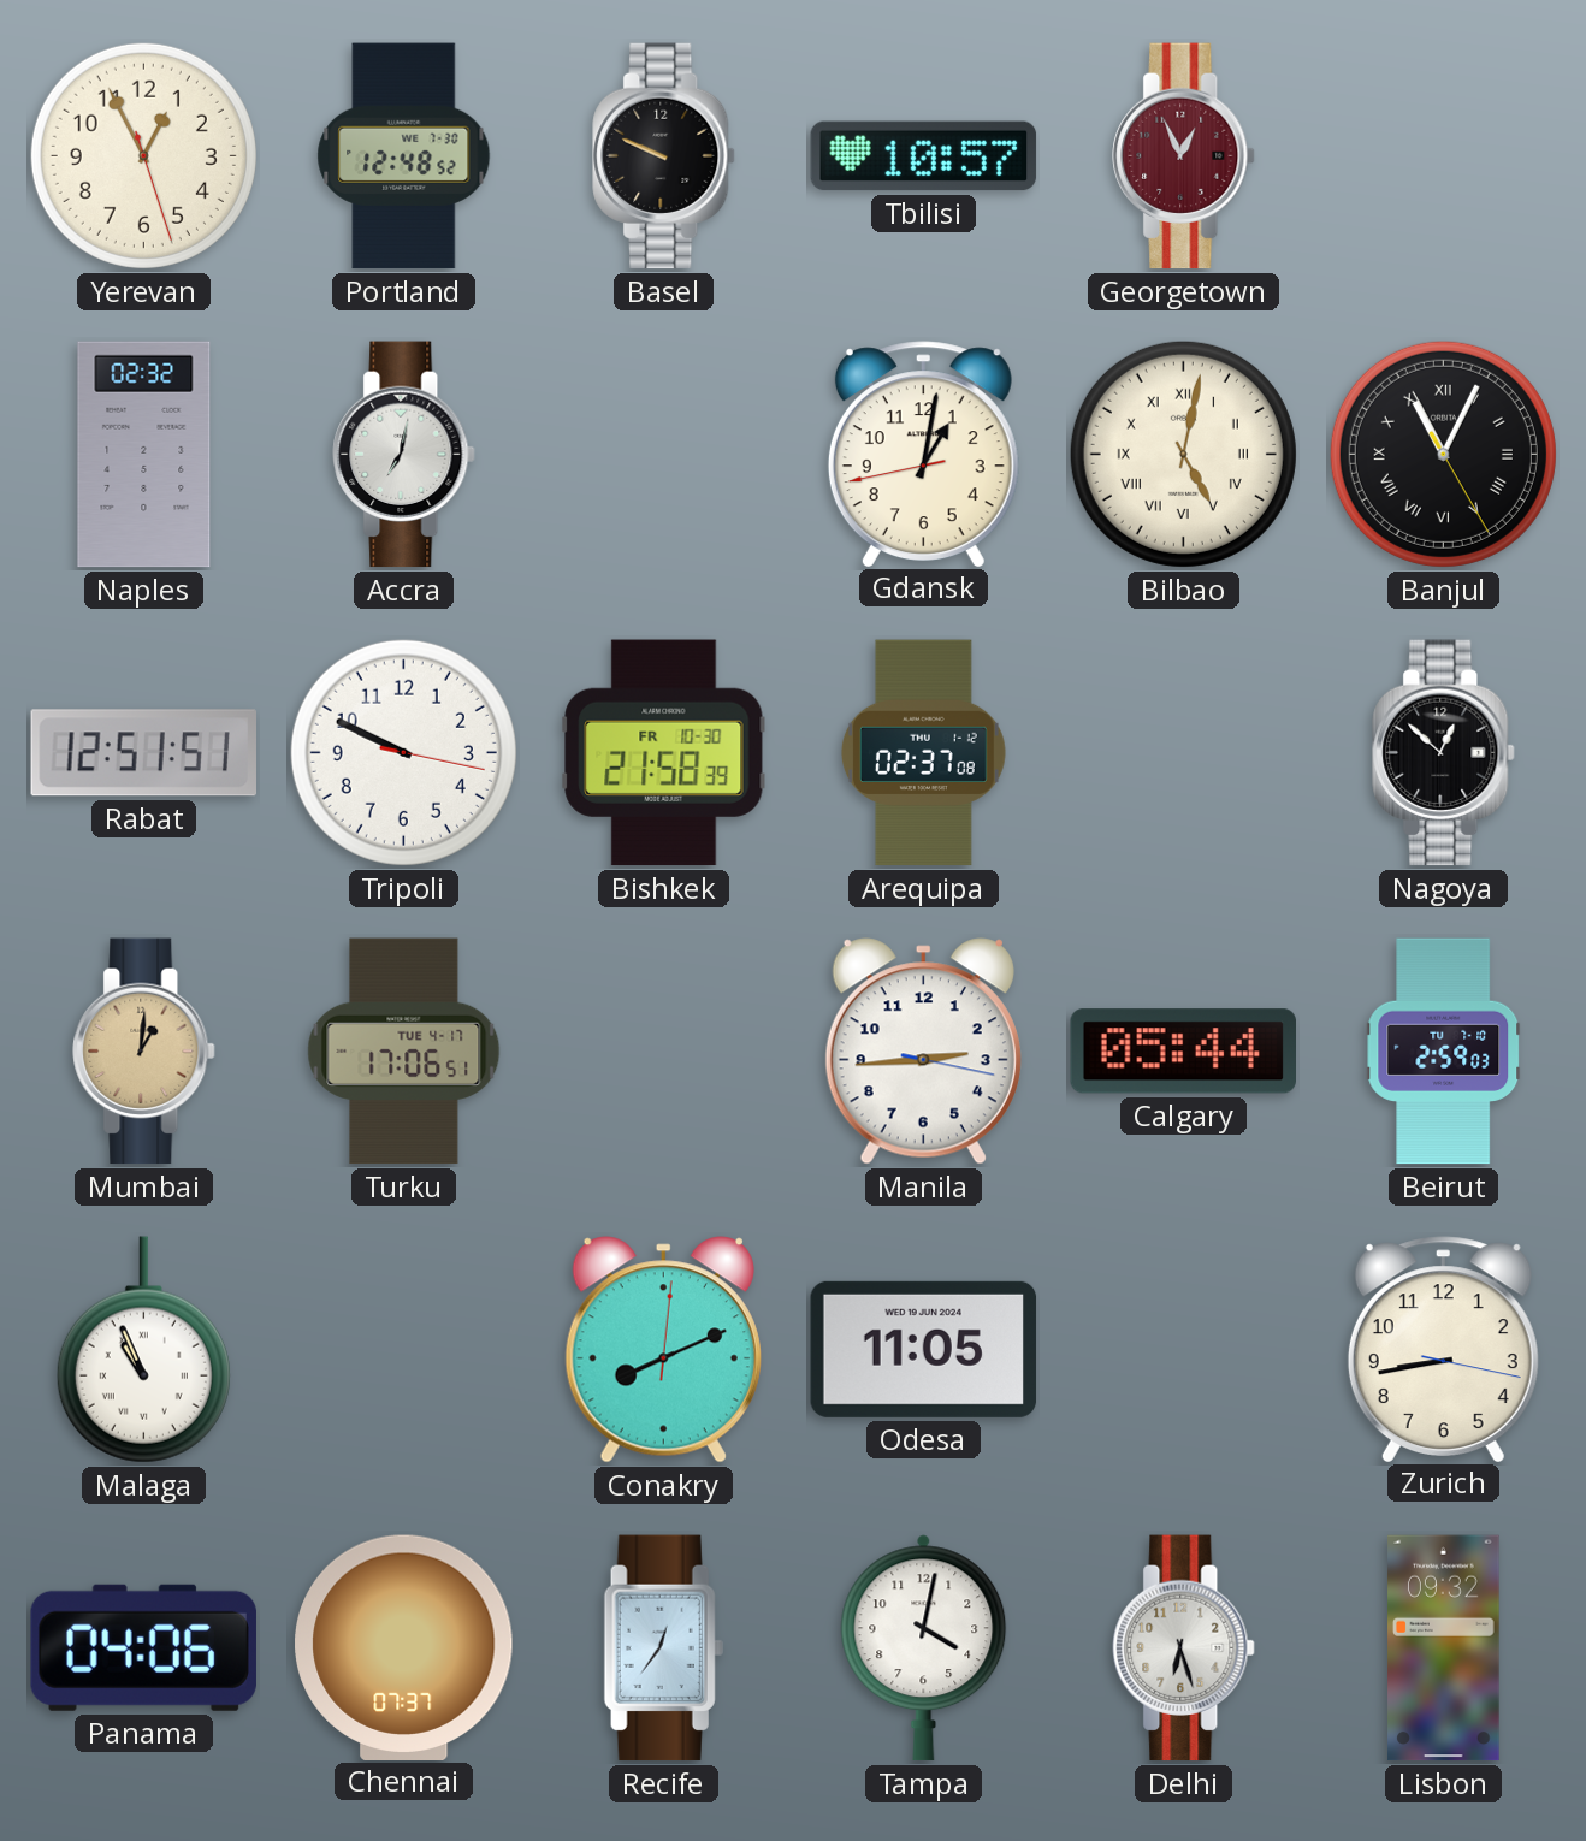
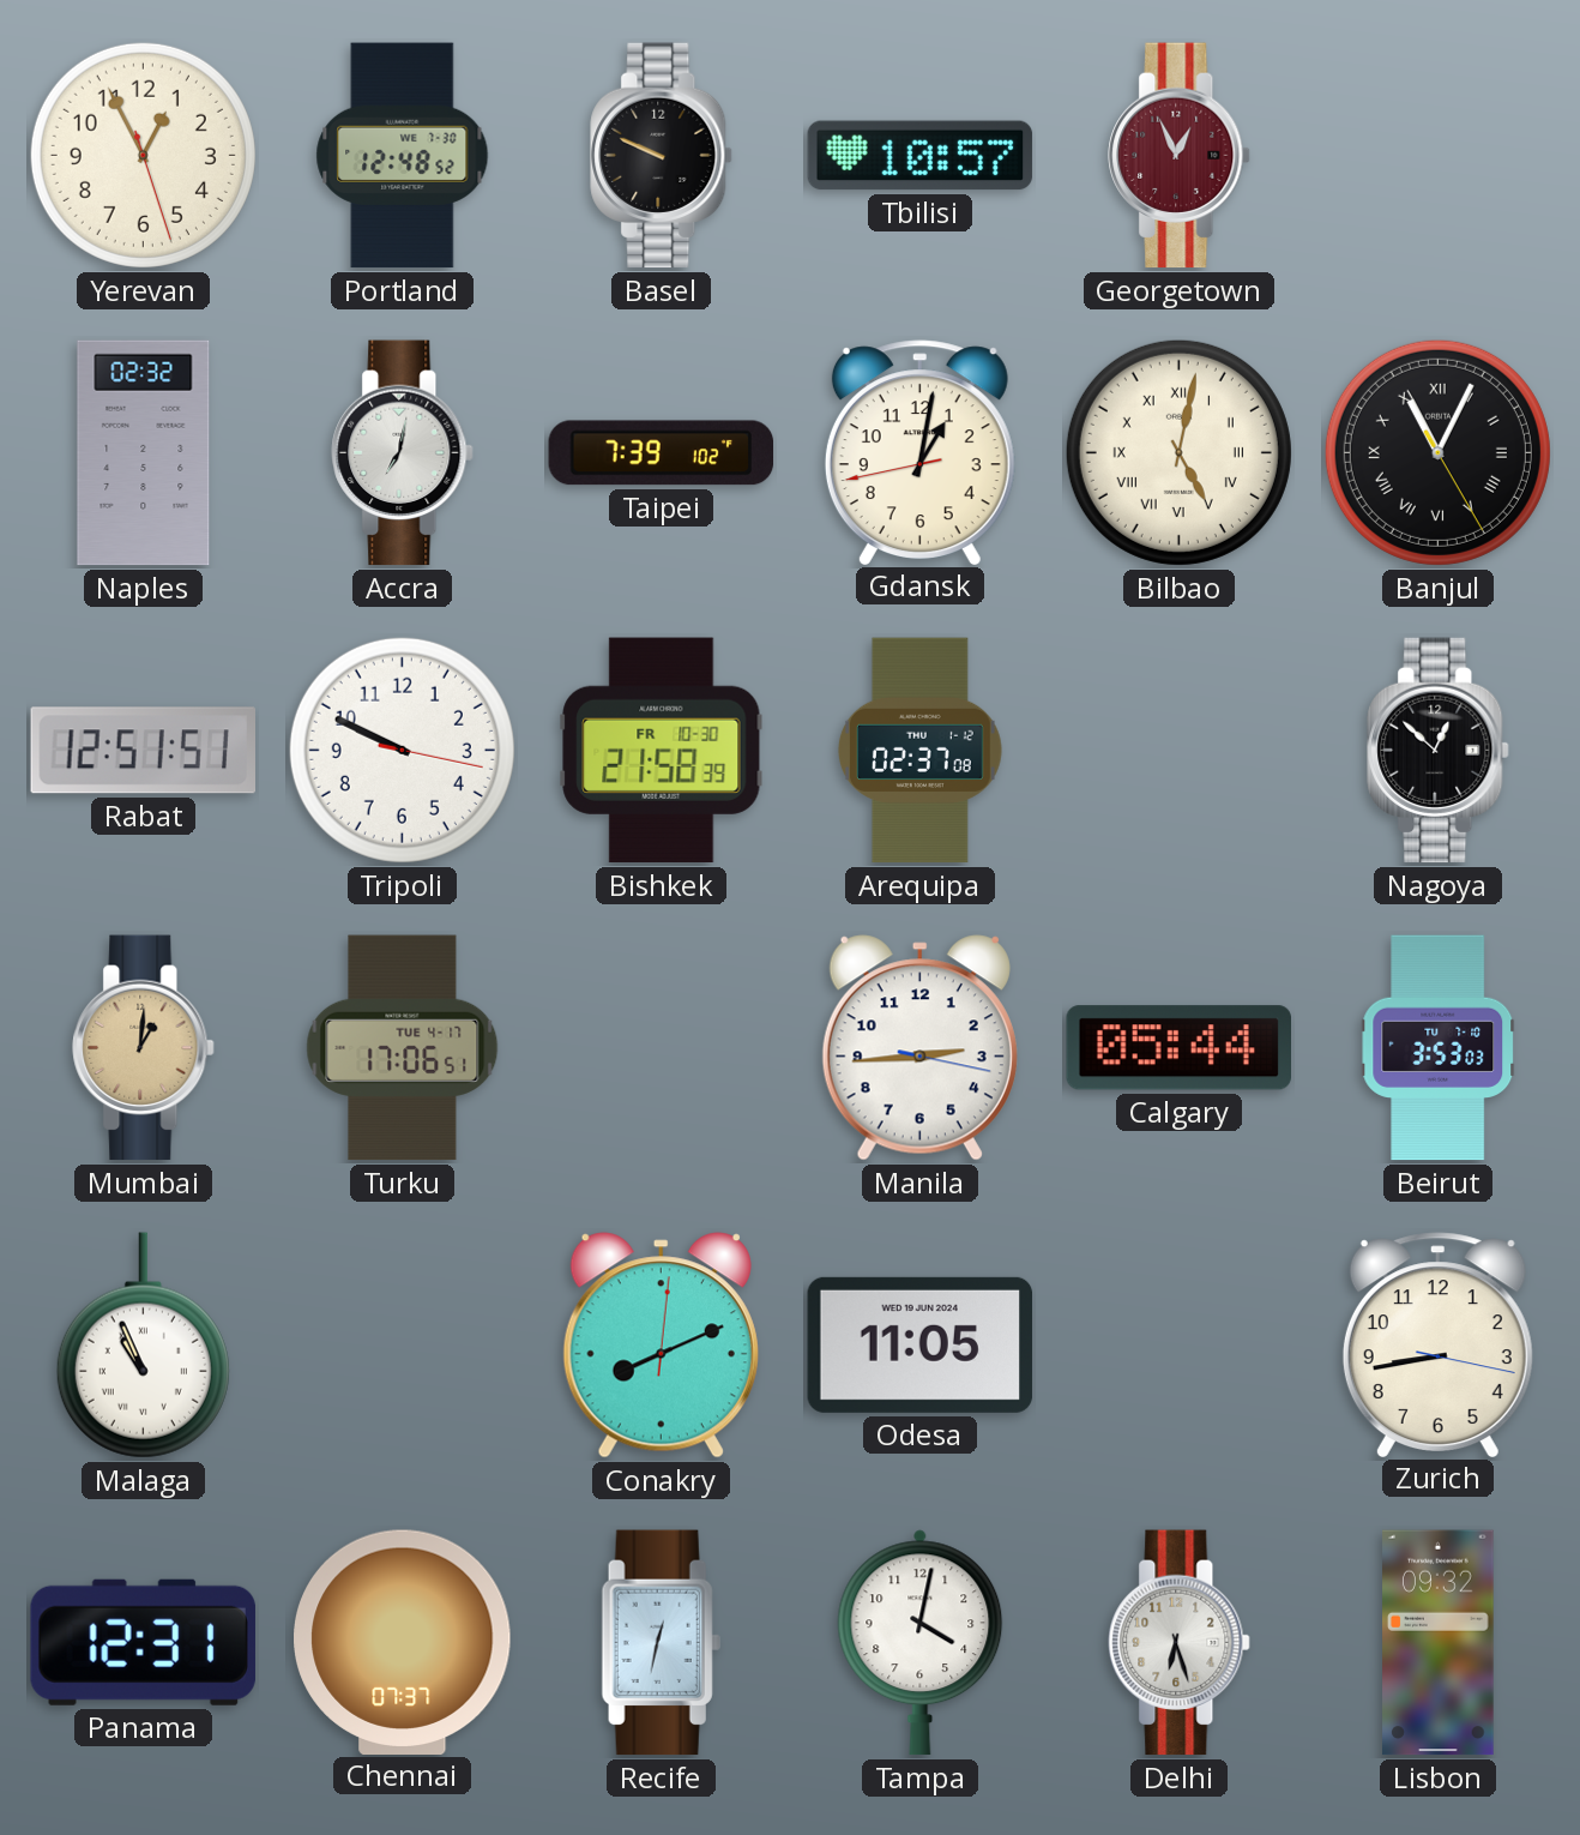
Taipei: none -> 7:39 (662, 453)
Beirut: 2:59 -> 3:53 (1439, 1048)
Panama: 04:06 -> 12:31 (143, 1642)
Recife: 12:36 -> 12:32 (661, 1643)
